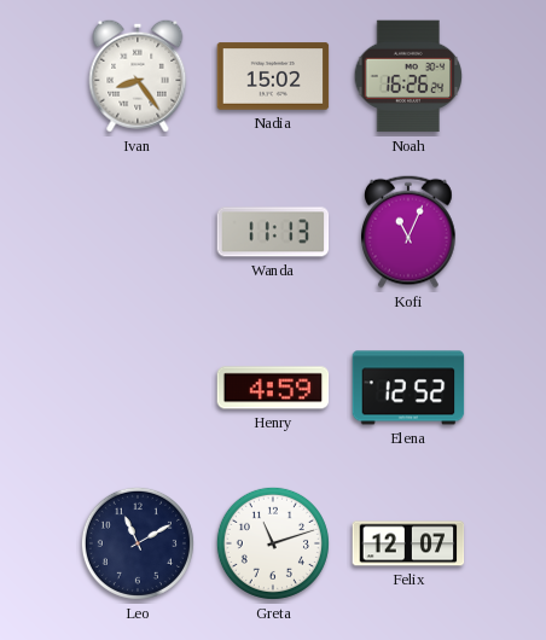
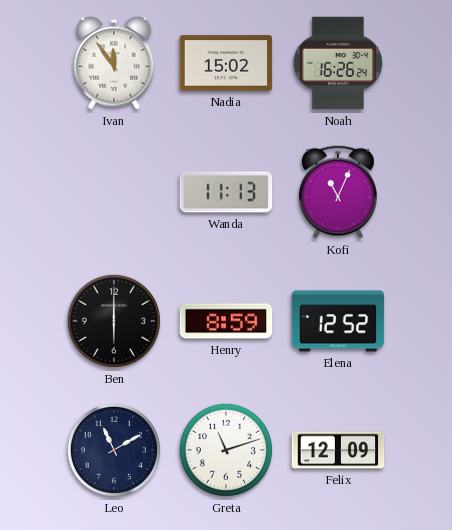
Ivan: 8:24 -> 11:54 (114, 63)
Ben: none -> 6:00 (114, 321)
Henry: 4:59 -> 8:59 (226, 321)
Felix: 12:07 -> 12:09 (338, 450)
